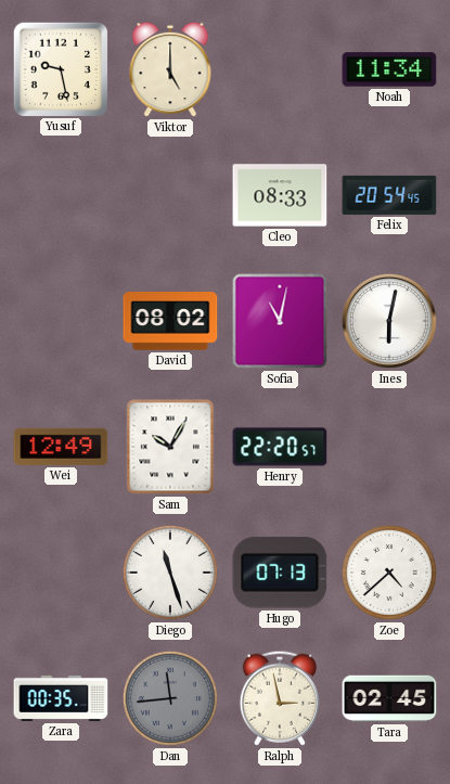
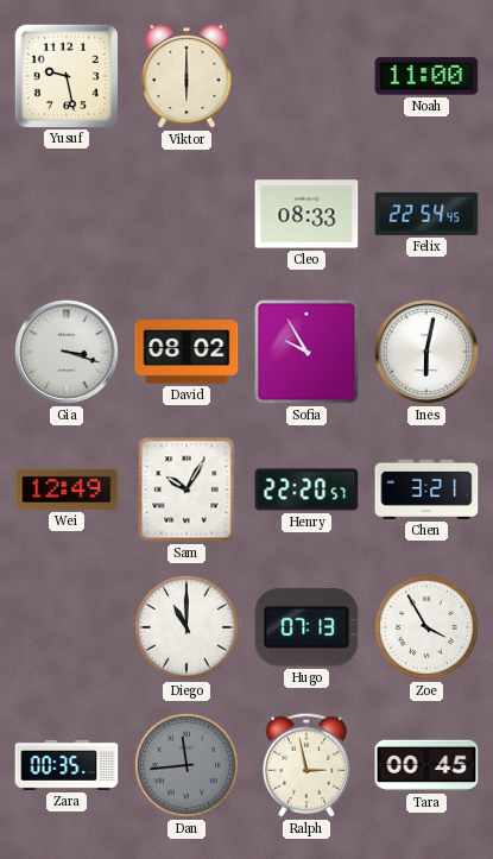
Viktor: 5:00 -> 6:00 (187, 76)
Noah: 11:34 -> 11:00 (426, 76)
Felix: 20:54 -> 22:54 (426, 214)
Gia: none -> 3:18 (67, 352)
Sofia: 11:02 -> 9:55 (306, 352)
Chen: none -> 3:21 (426, 489)
Diego: 11:27 -> 11:00 (187, 627)
Zoe: 4:38 -> 3:55 (426, 627)
Tara: 02:45 -> 00:45 (426, 765)
